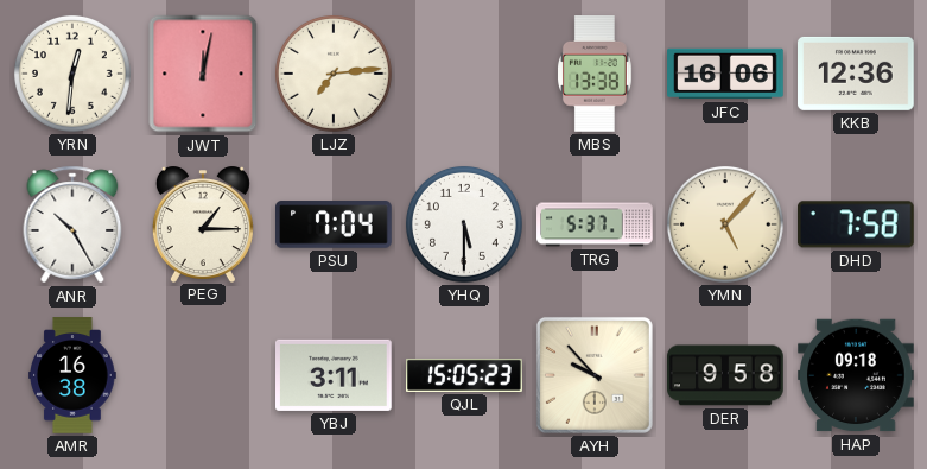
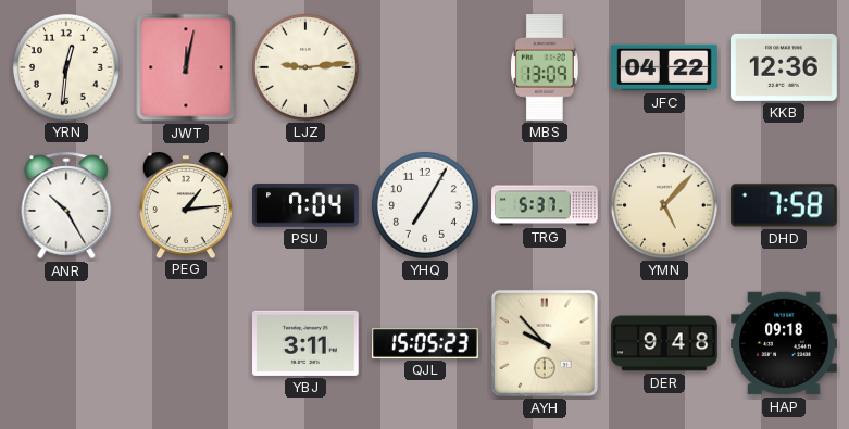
LJZ: 7:14 -> 9:14 (305, 67)
MBS: 13:38 -> 13:09 (546, 68)
JFC: 16:06 -> 04:22 (664, 67)
PEG: 1:15 -> 1:14 (186, 205)
YHQ: 5:30 -> 7:05 (425, 205)
AMR: 16:38 -> none (74, 375)
DER: 9:58 -> 9:48 (665, 343)
